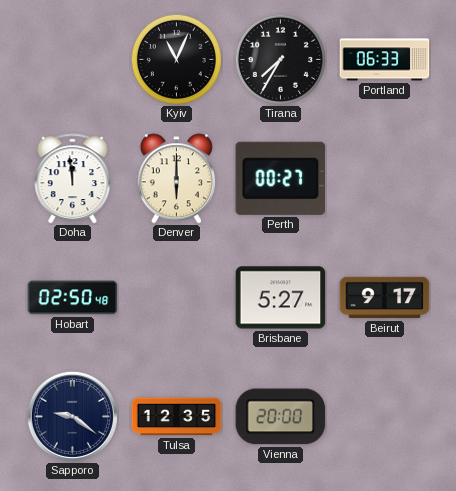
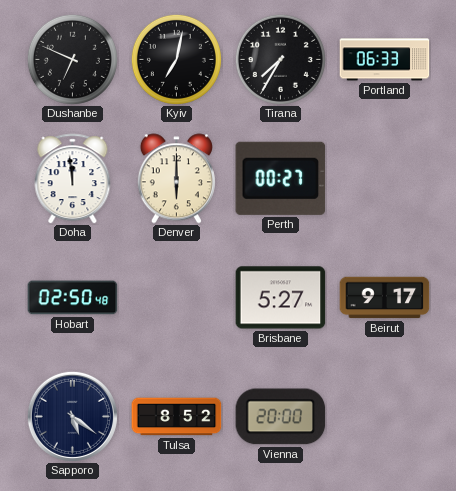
Dushanbe: none -> 6:49 (72, 59)
Kyiv: 11:04 -> 7:02 (176, 59)
Sapporo: 9:21 -> 5:21 (72, 416)
Tulsa: 12:35 -> 8:52 (177, 417)
